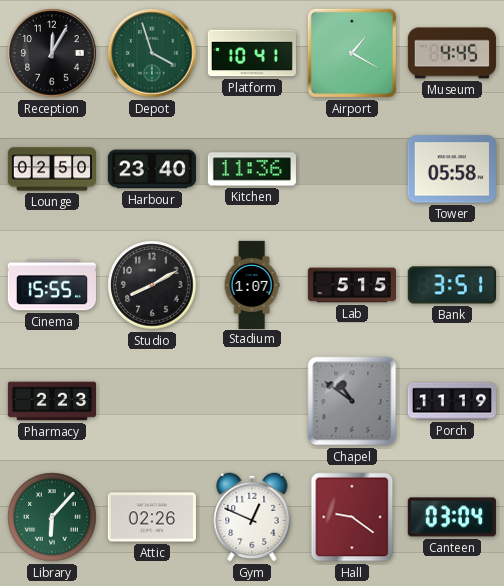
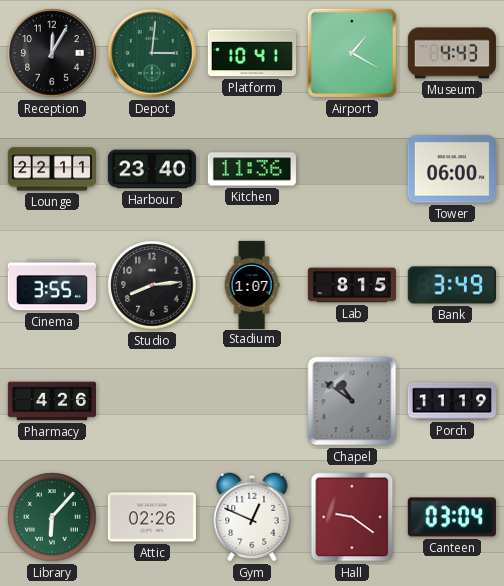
Depot: 3:57 -> 3:01 (152, 53)
Museum: 4:45 -> 4:43 (452, 53)
Lounge: 02:50 -> 22:11 (51, 169)
Tower: 05:58 -> 06:00 (452, 169)
Cinema: 15:55 -> 3:55 (52, 285)
Studio: 8:10 -> 8:14 (152, 285)
Lab: 5:15 -> 8:15 (351, 285)
Bank: 3:51 -> 3:49 (452, 285)
Pharmacy: 2:23 -> 4:26 (51, 401)
